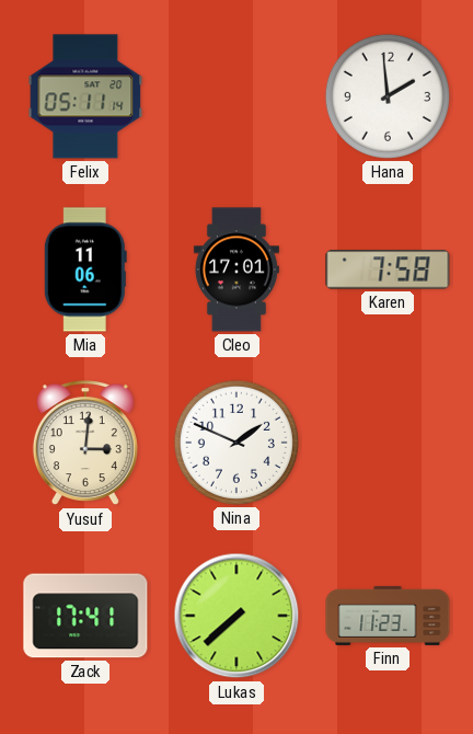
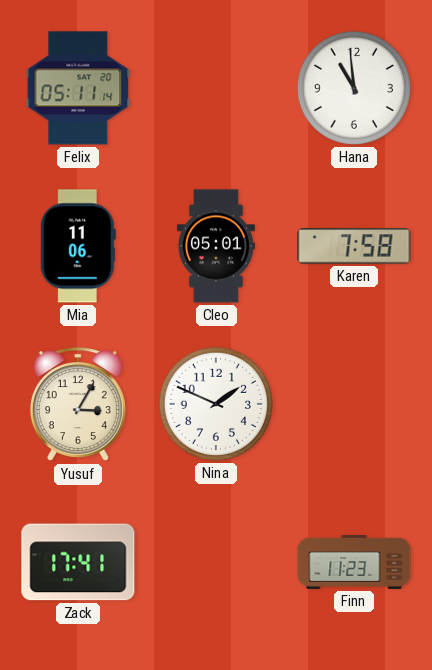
Hana: 1:59 -> 10:59 (354, 88)
Cleo: 17:01 -> 05:01 (216, 246)
Yusuf: 3:01 -> 3:05 (78, 405)
Lukas: 7:38 -> none (236, 616)
